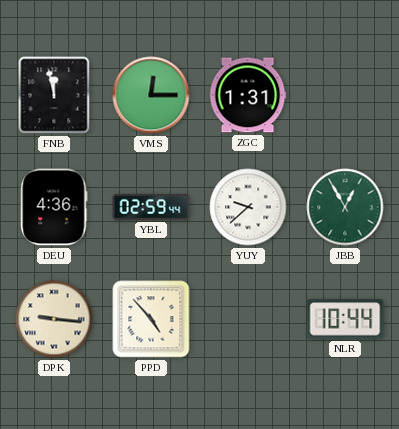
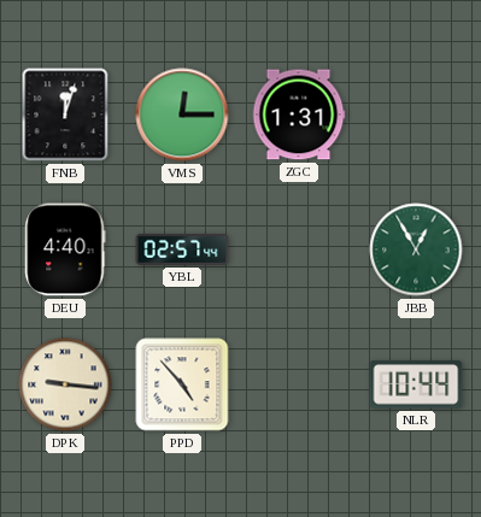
FNB: 11:58 -> 12:03 (65, 114)
DEU: 4:36 -> 4:40 (65, 249)
YBL: 02:59 -> 02:57 (182, 249)
YUY: 9:38 -> none (248, 207)
